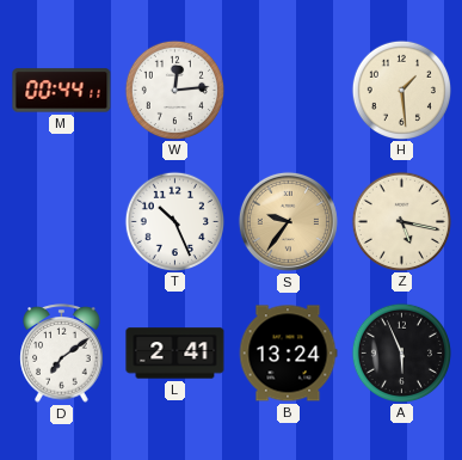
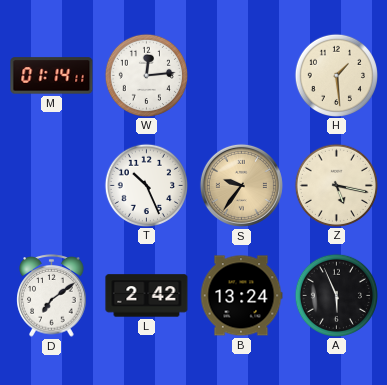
M: 00:44 -> 01:14 (52, 76)
L: 2:41 -> 2:42 (147, 296)
